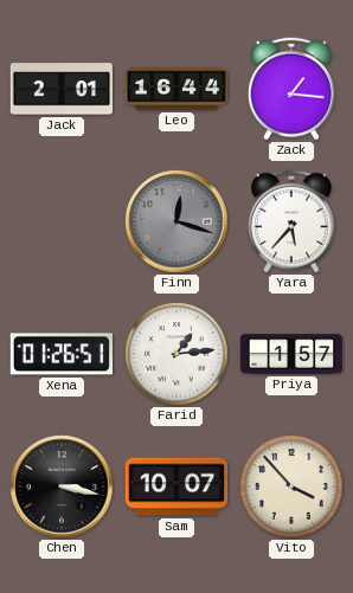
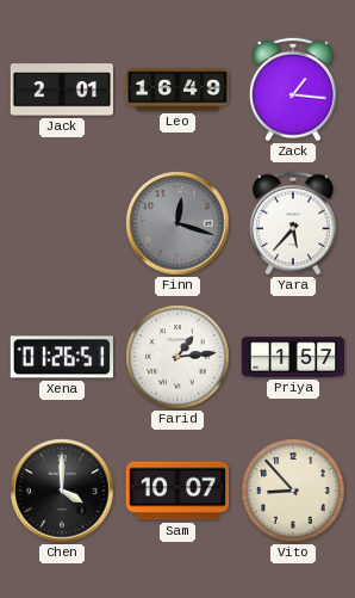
Leo: 16:44 -> 16:49 (177, 90)
Chen: 3:17 -> 4:00 (62, 491)
Vito: 3:53 -> 8:53 (293, 491)
